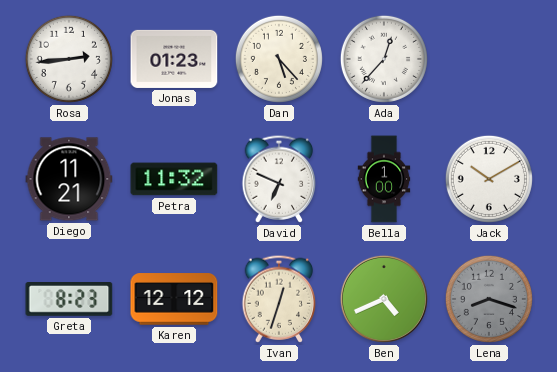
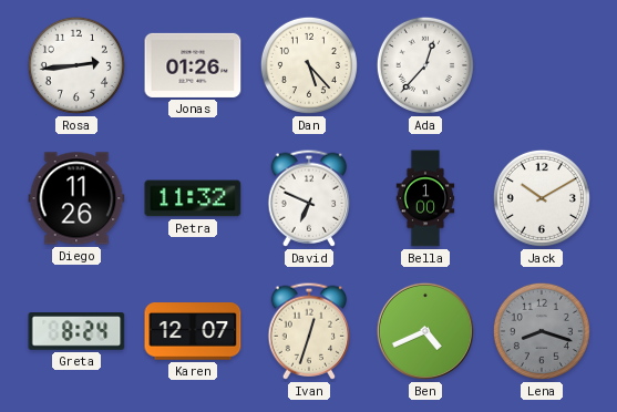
Jonas: 01:23 -> 01:26 (193, 65)
Diego: 11:21 -> 11:26 (76, 198)
Greta: 8:23 -> 8:24 (76, 332)
Karen: 12:12 -> 12:07 (193, 331)
